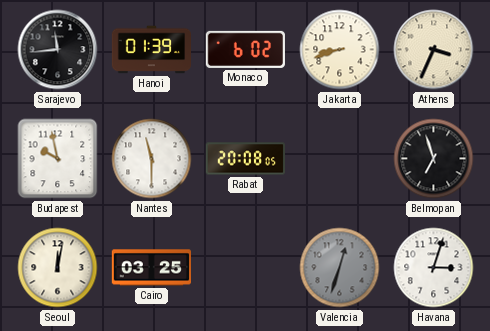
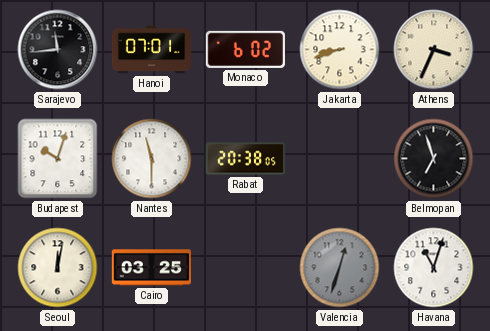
Hanoi: 01:39 -> 07:01 (151, 50)
Budapest: 9:58 -> 10:03 (58, 159)
Rabat: 20:08 -> 20:38 (245, 159)
Havana: 3:03 -> 11:03 (434, 268)
